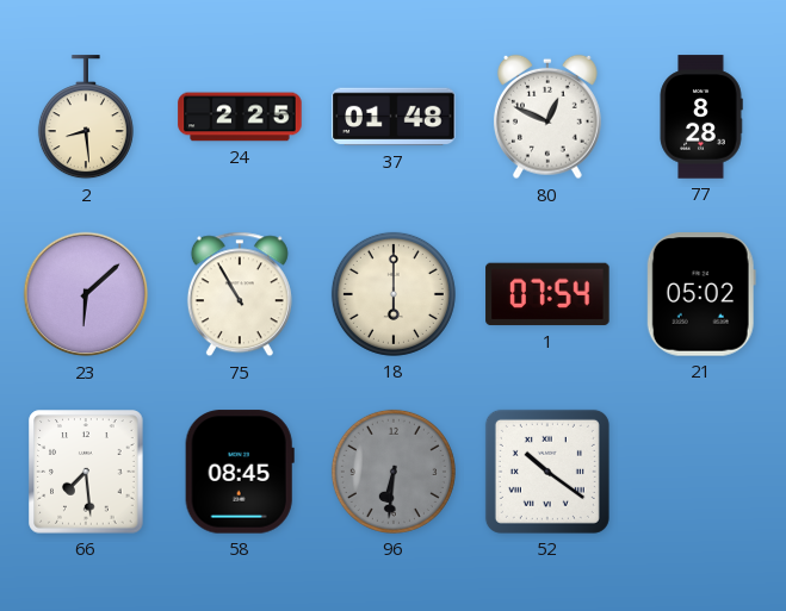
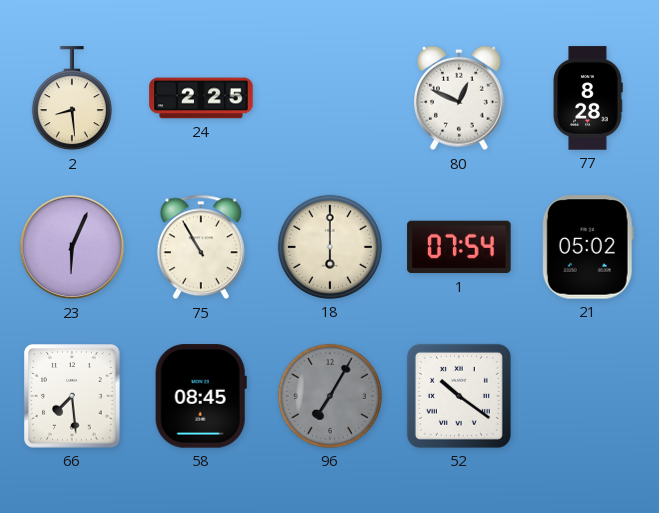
37: 01:48 -> none (394, 117)
23: 6:08 -> 6:04 (72, 247)
96: 6:31 -> 7:05 (330, 396)
